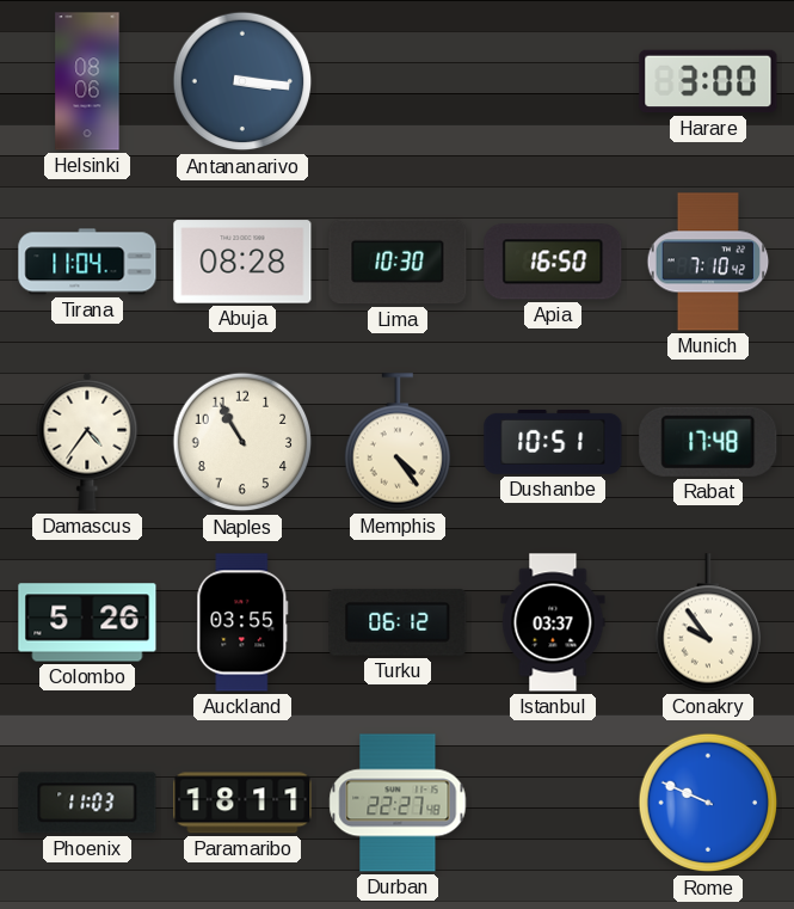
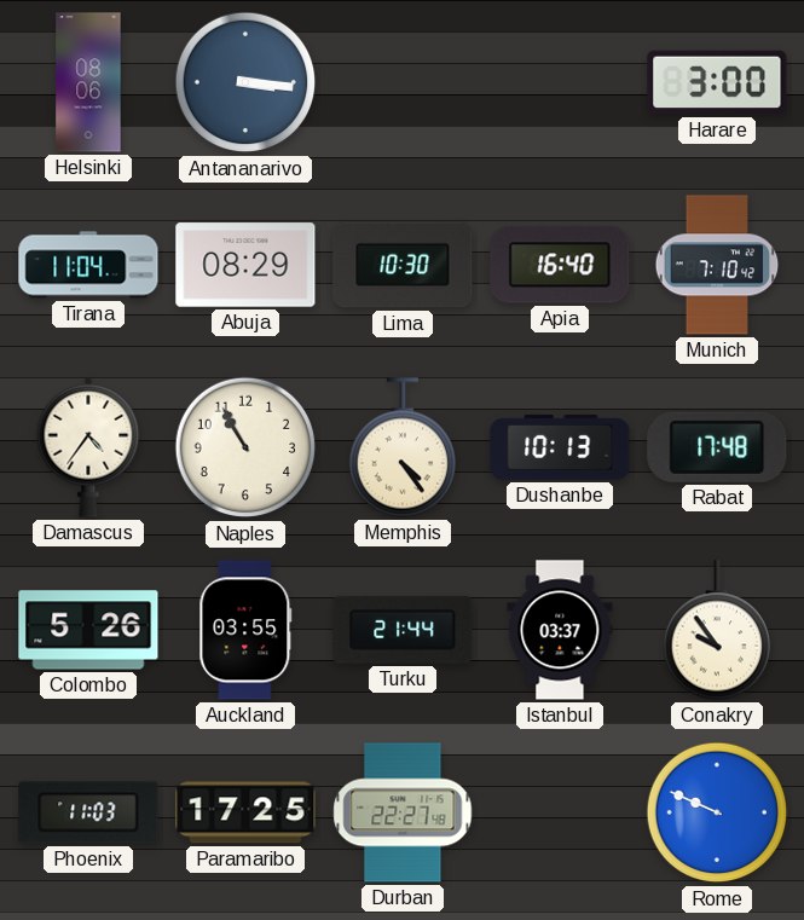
Abuja: 08:28 -> 08:29 (245, 265)
Apia: 16:50 -> 16:40 (560, 265)
Dushanbe: 10:51 -> 10:13 (560, 447)
Turku: 06:12 -> 21:44 (403, 630)
Paramaribo: 18:11 -> 17:25 (245, 812)
